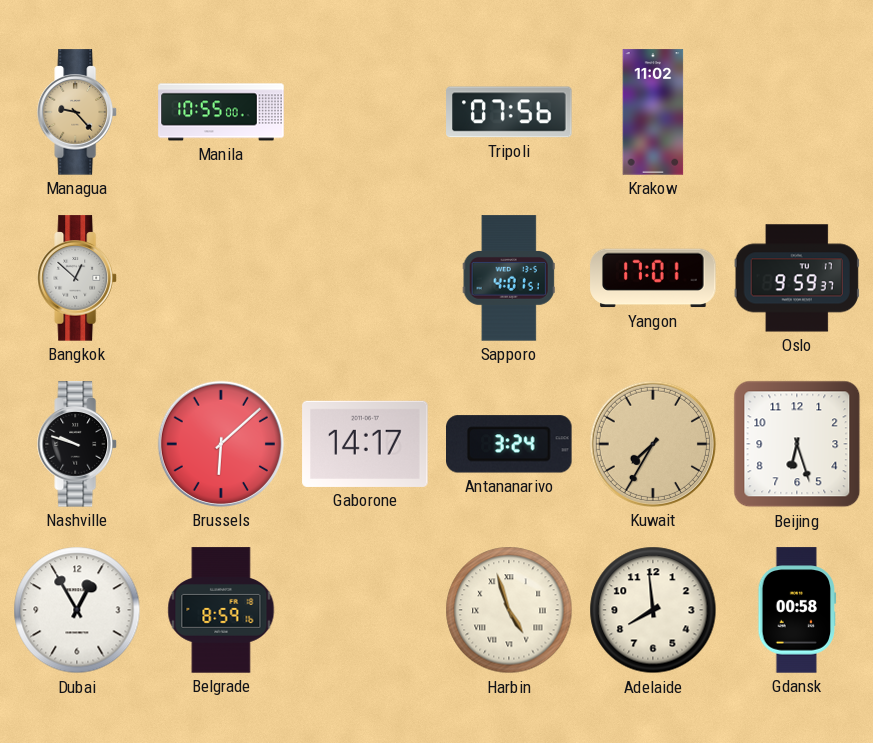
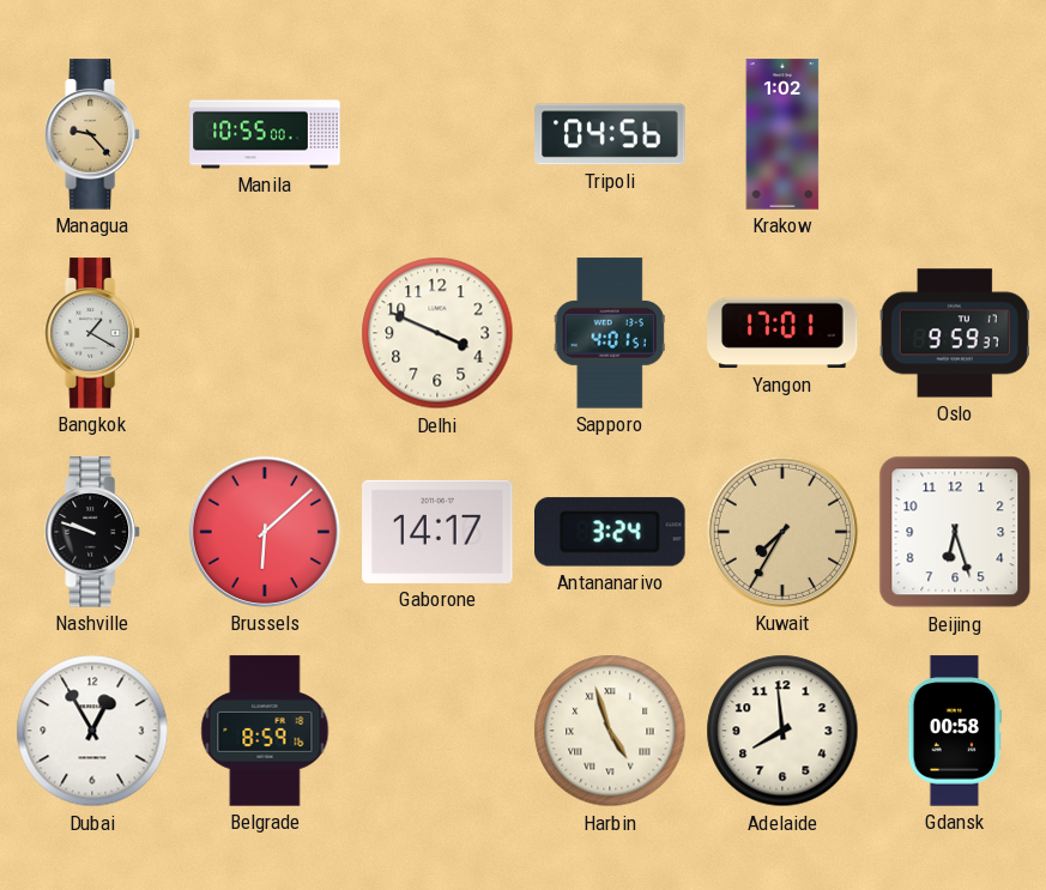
Tripoli: 07:56 -> 04:56 (610, 134)
Krakow: 11:02 -> 1:02 (782, 134)
Bangkok: 12:52 -> 1:20 (93, 333)
Delhi: none -> 3:49 (437, 333)
